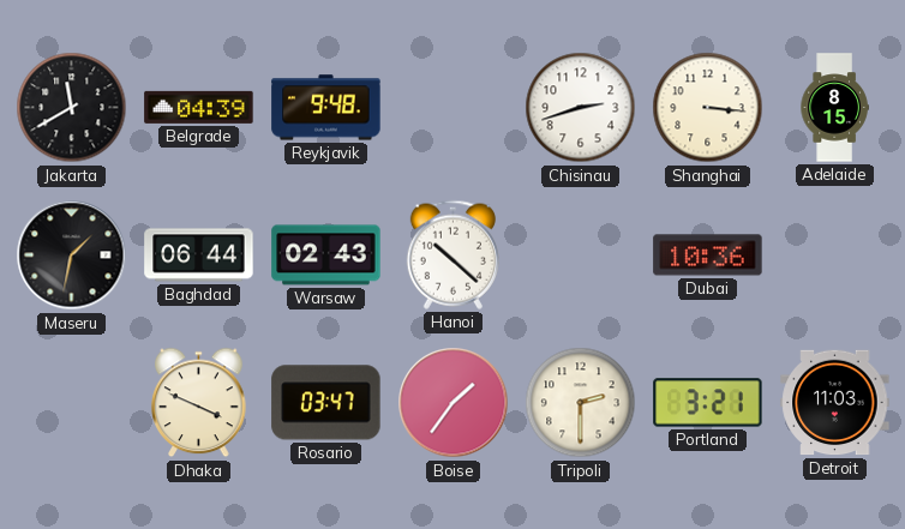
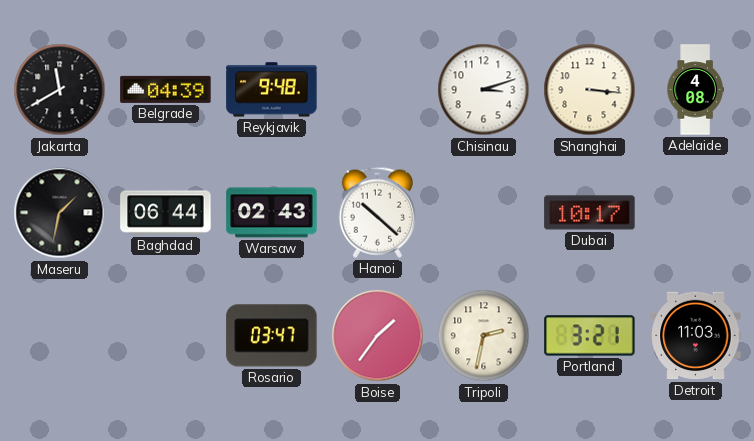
Chisinau: 2:42 -> 3:12 (484, 90)
Adelaide: 8:15 -> 4:08 (695, 90)
Dubai: 10:36 -> 10:17 (590, 213)
Dhaka: 3:49 -> none (199, 403)
Tripoli: 2:30 -> 2:32 (484, 336)
